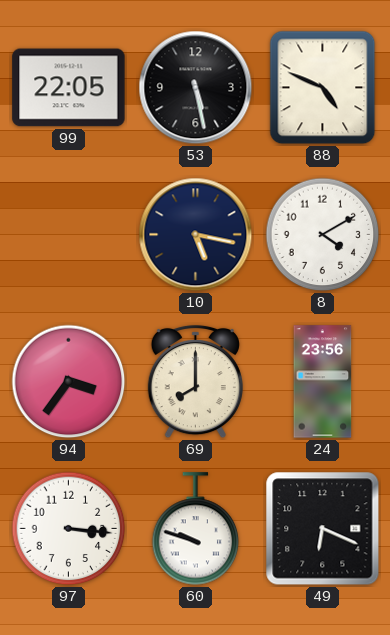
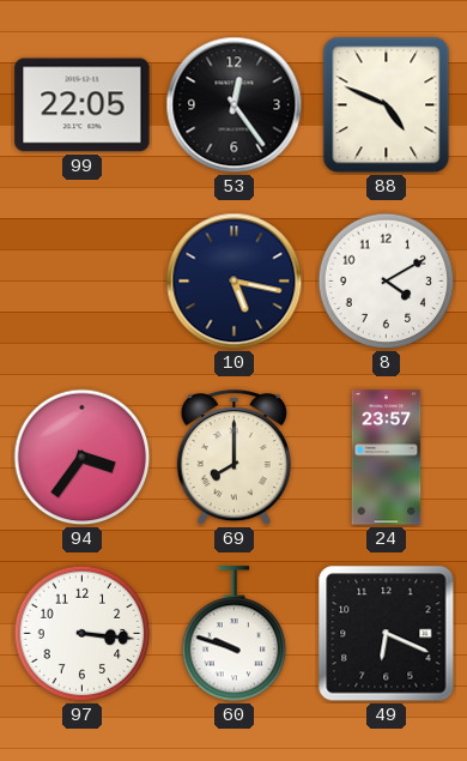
53: 5:28 -> 12:24 (235, 105)
24: 23:56 -> 23:57 (387, 458)
